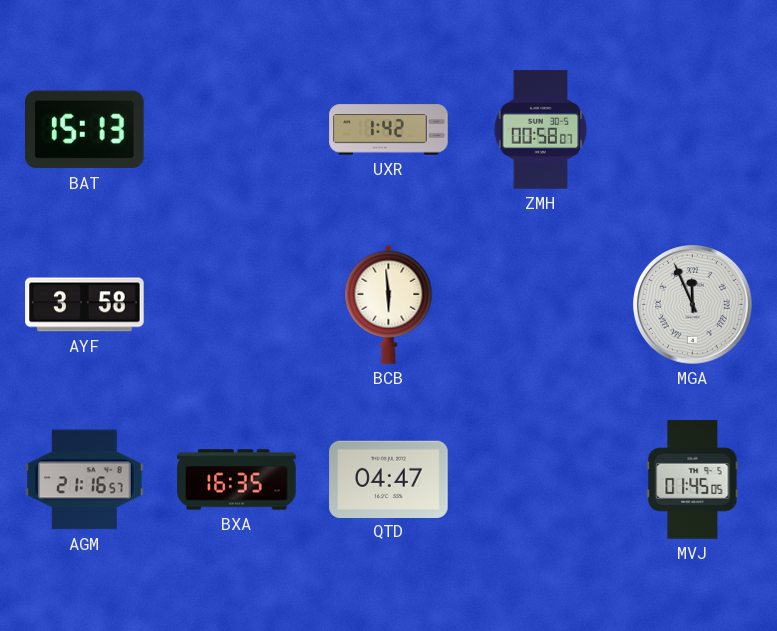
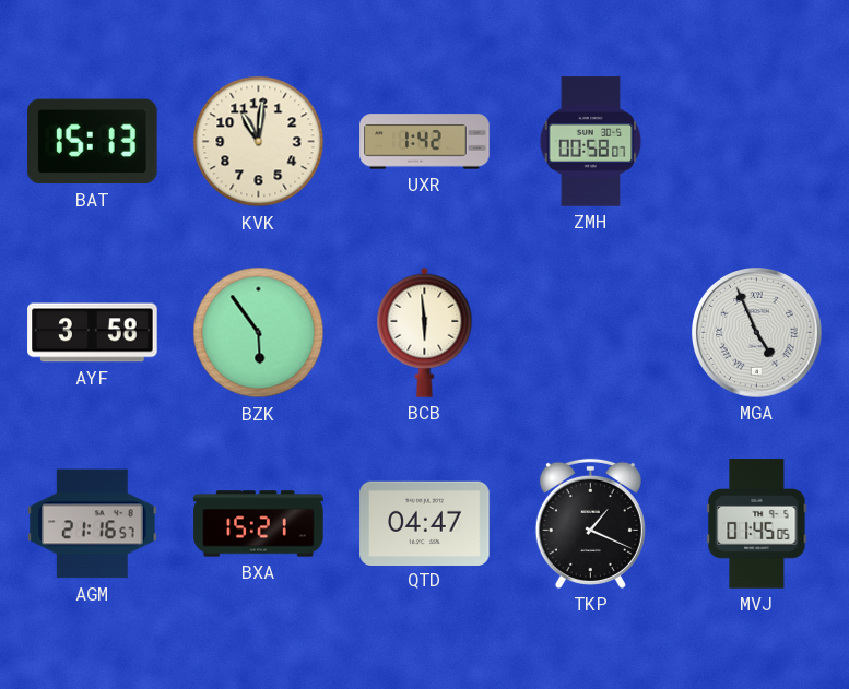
KVK: none -> 11:01 (259, 142)
BZK: none -> 5:54 (259, 333)
MGA: 11:56 -> 4:56 (757, 333)
BXA: 16:35 -> 15:21 (259, 524)
TKP: none -> 1:19 (590, 523)
